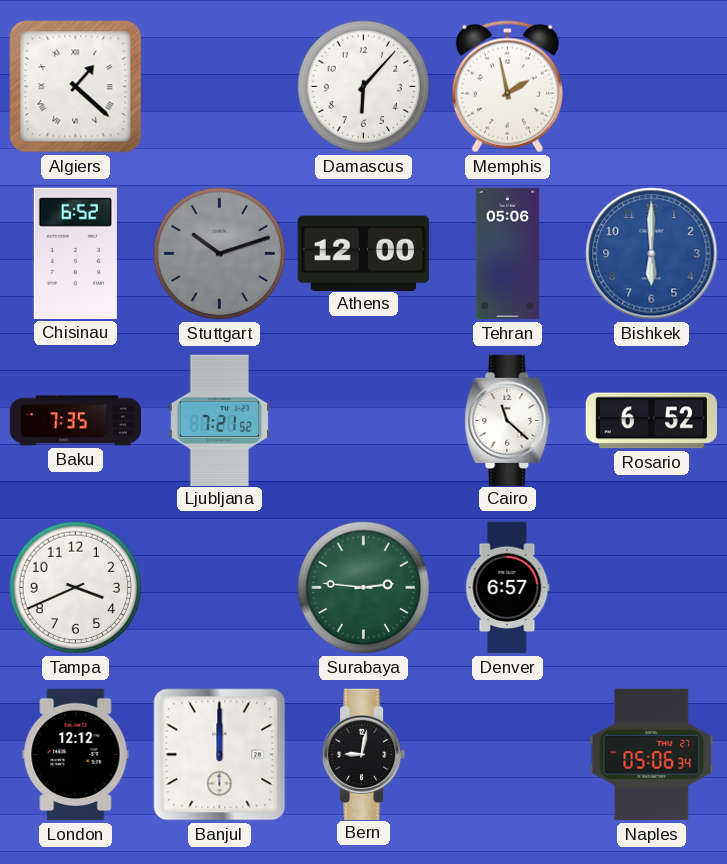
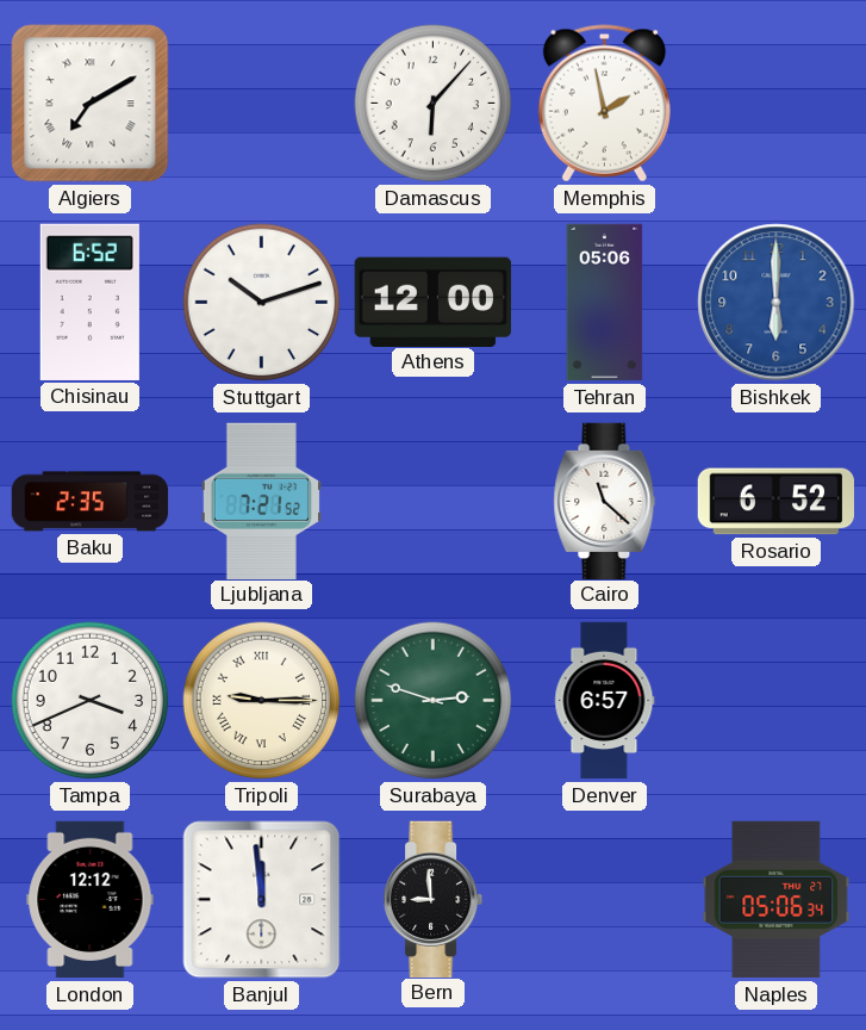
Algiers: 1:22 -> 7:10 (91, 104)
Stuttgart dial: grey -> white (262, 303)
Baku: 7:35 -> 2:35 (91, 502)
Tripoli: none -> 9:15 (262, 701)
Surabaya: 2:46 -> 2:48 (434, 701)
Banjul: 12:00 -> 11:59 (262, 900)
Bern: 9:02 -> 8:59 (435, 899)
